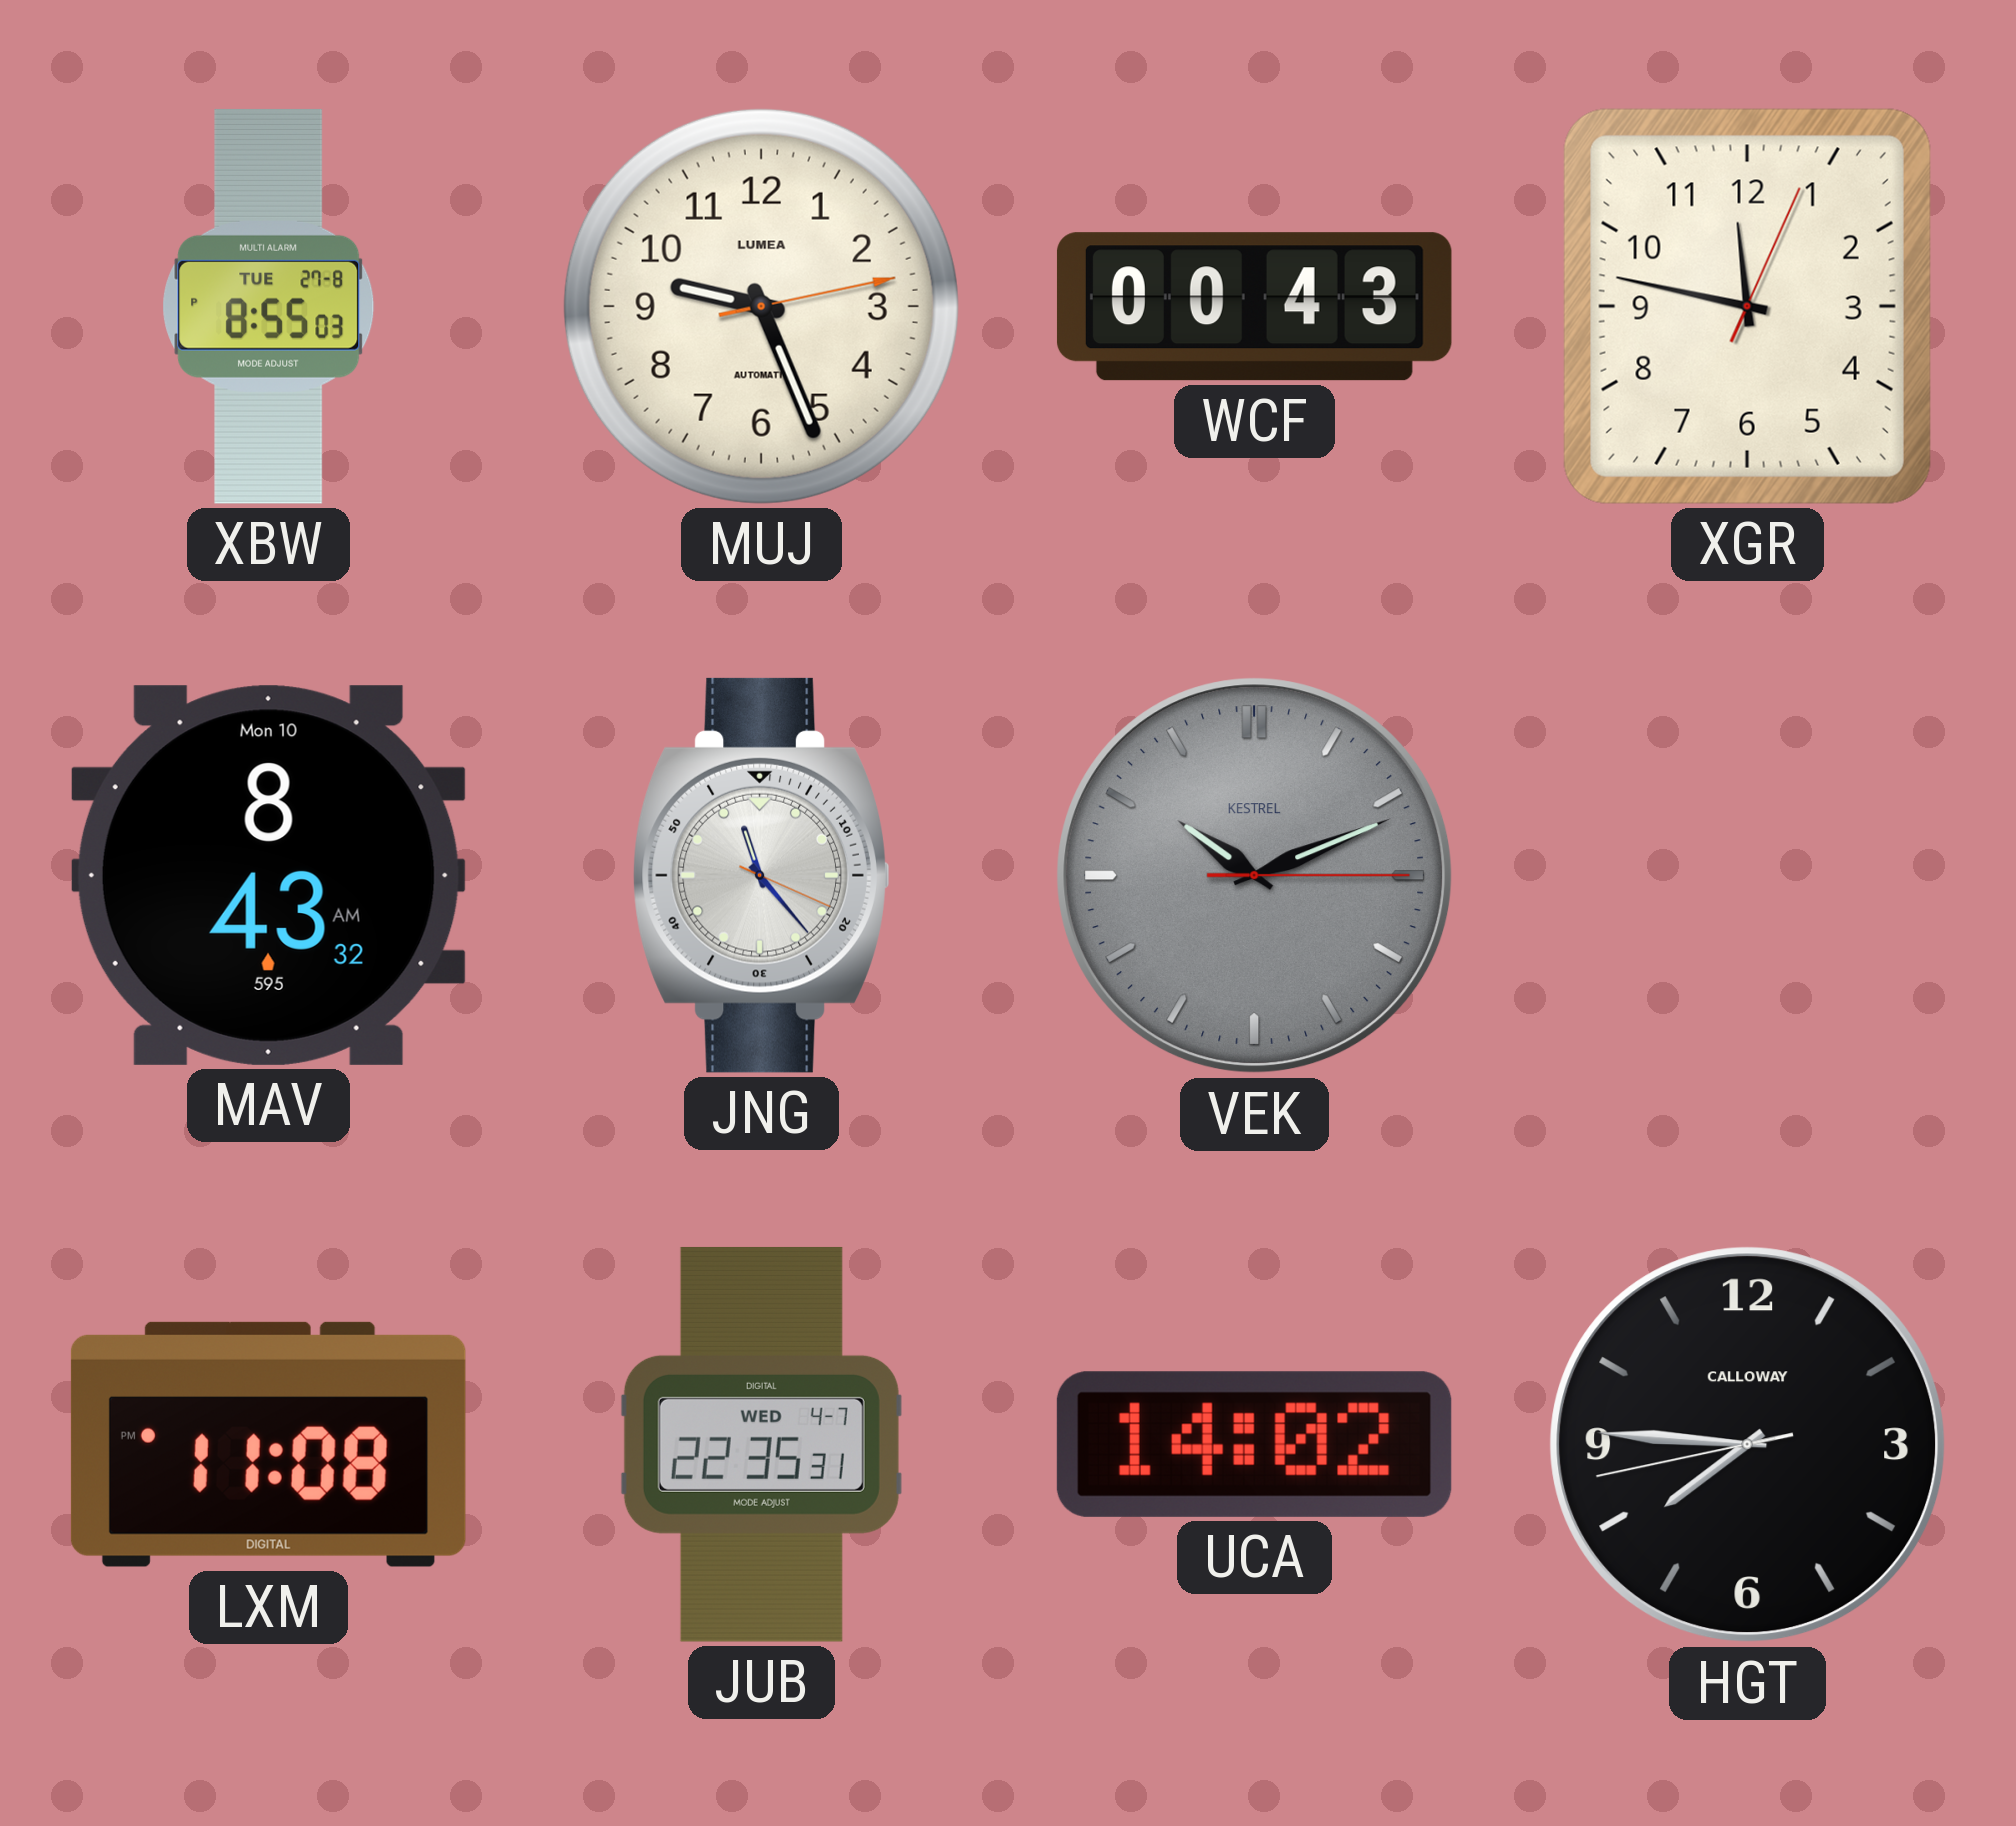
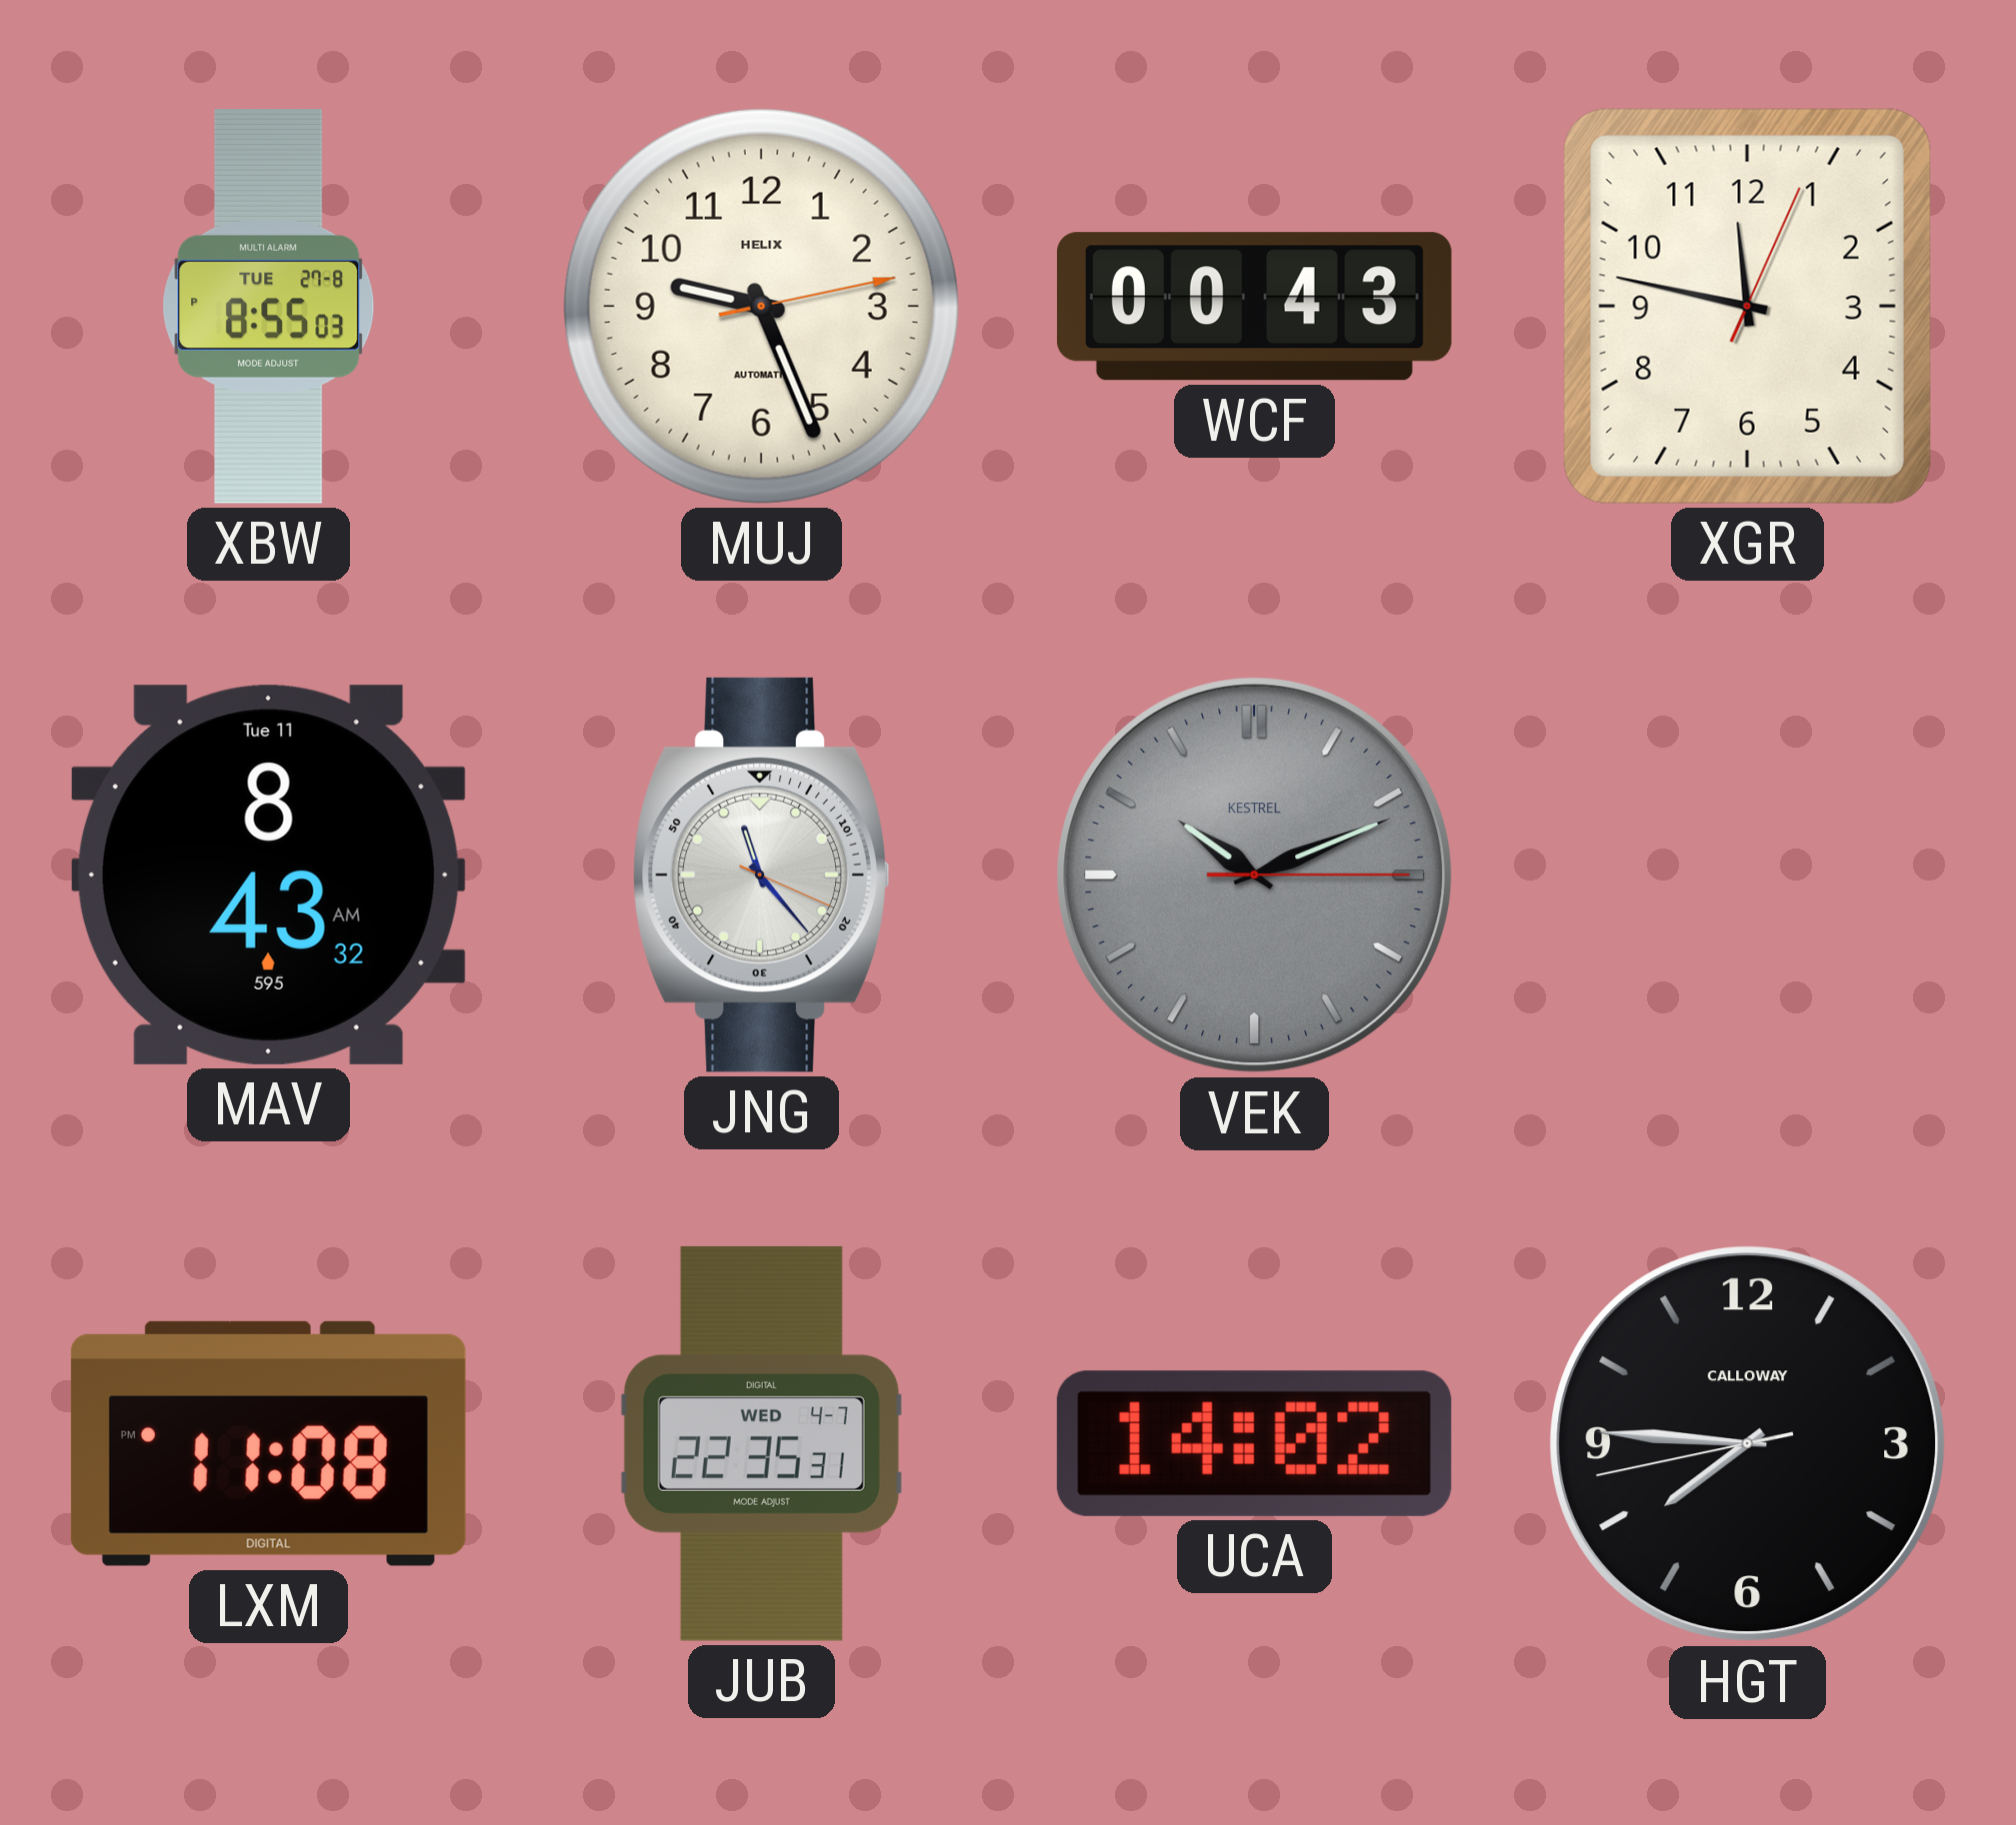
MUJ brand: LUMEA -> HELIX (761, 306)
MAV date: Mon 10 -> Tue 11 (268, 875)
